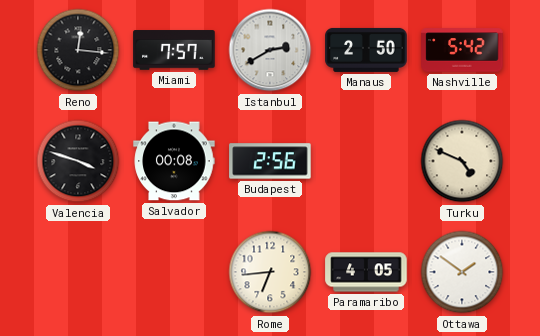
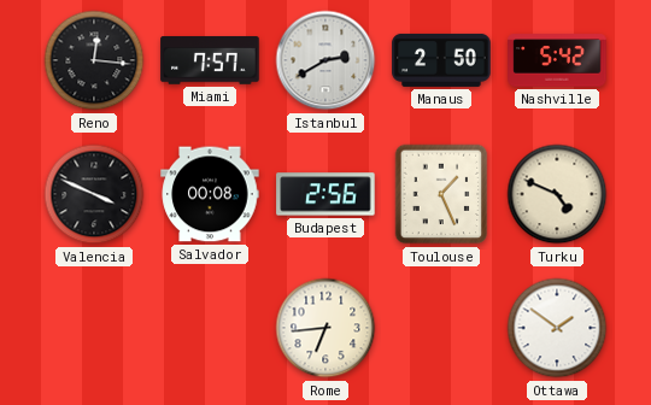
Valencia: 3:48 -> 3:49 (94, 194)
Toulouse: none -> 1:26 (441, 194)
Paramaribo: 4:05 -> none (366, 272)
